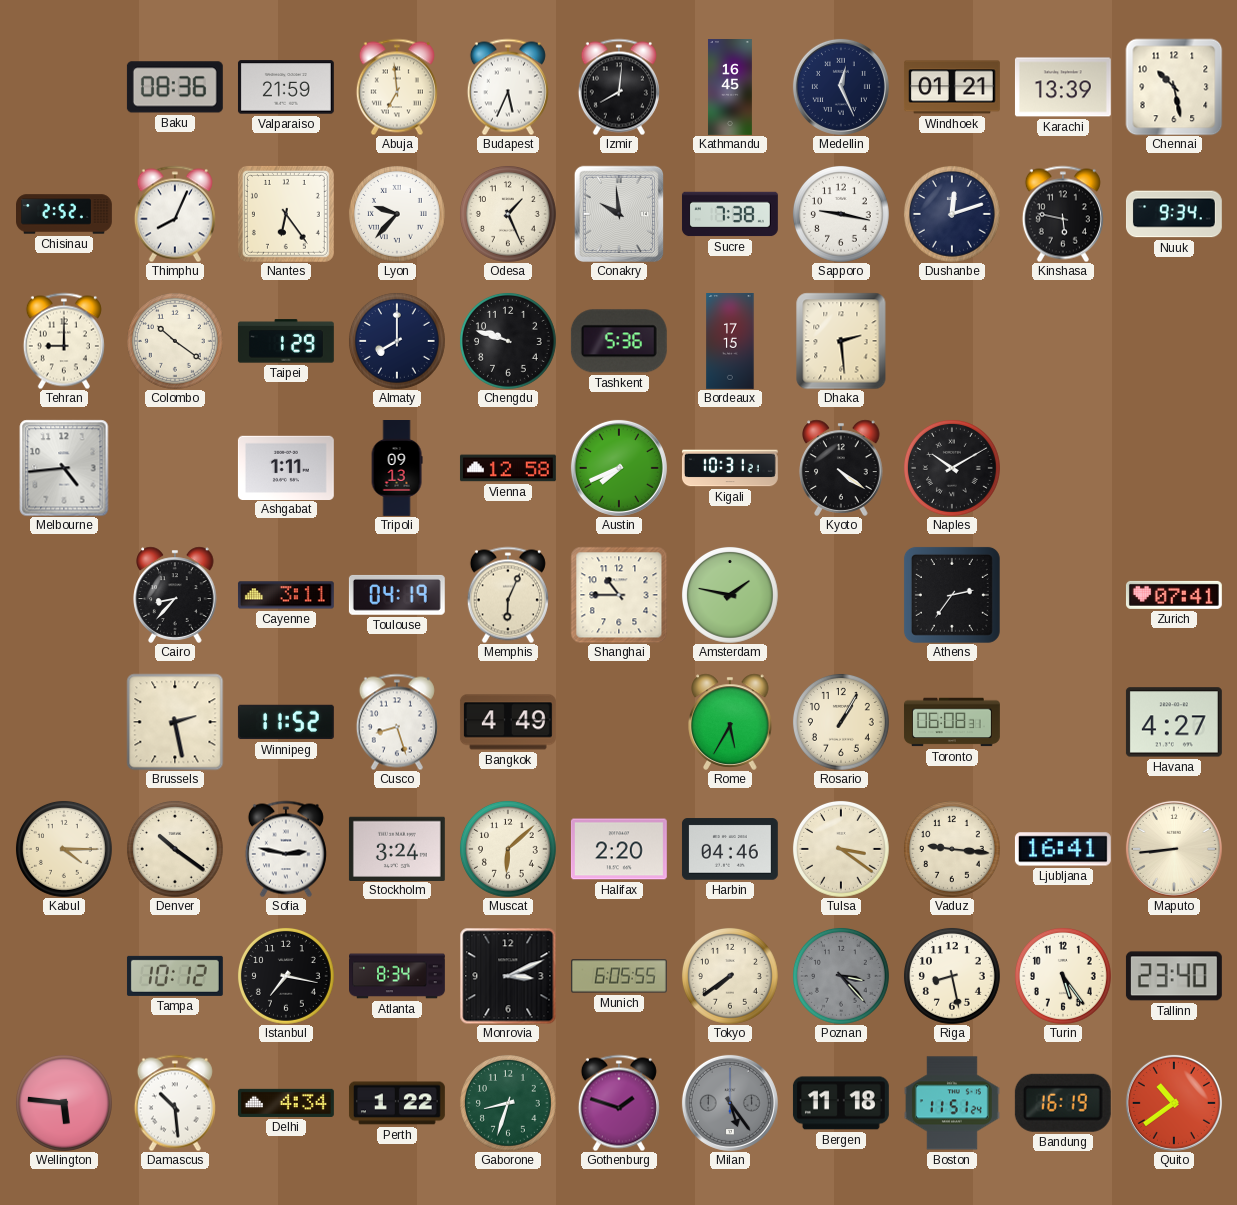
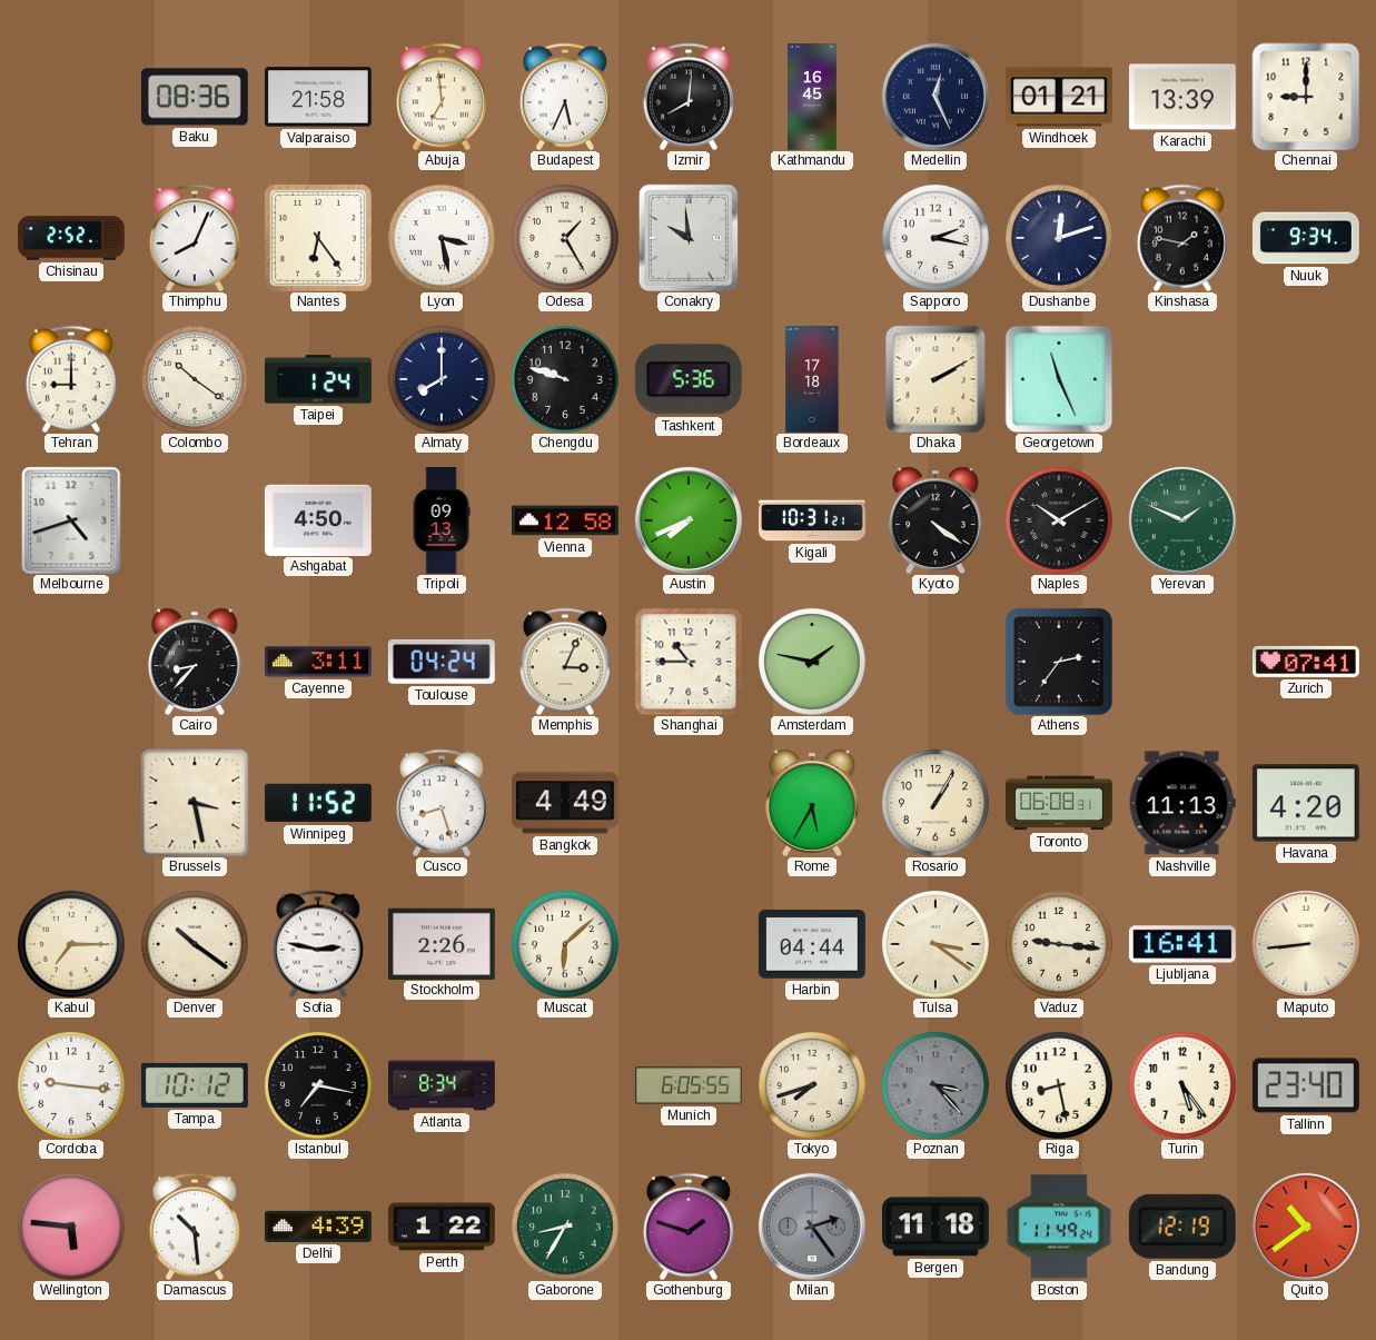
Valparaiso: 21:59 -> 21:58 (318, 97)
Chennai: 10:28 -> 9:00 (1306, 97)
Lyon: 9:37 -> 3:28 (442, 238)
Odesa: 1:26 -> 1:25 (565, 238)
Sucre: 7:38 -> none (730, 214)
Sapporo: 9:17 -> 2:17 (936, 238)
Kinshasa: 5:47 -> 1:47 (1182, 238)
Taipei: 1:29 -> 1:24 (318, 379)
Bordeaux: 17:15 -> 17:18 (812, 380)
Dhaka: 2:29 -> 2:10 (936, 379)
Georgetown: none -> 11:26 (1059, 379)
Melbourne: 4:44 -> 4:42 (71, 520)
Ashgabat: 1:11 -> 4:50 (318, 519)
Yerevan: none -> 1:49 (1182, 520)
Toulouse: 04:19 -> 04:24 (442, 662)
Memphis: 6:04 -> 3:04 (565, 662)
Brussels: 2:28 -> 3:28 (195, 803)
Nashville: none -> 11:13 (1182, 803)
Havana: 4:27 -> 4:20 (1306, 803)
Kabul: 4:15 -> 7:15 (71, 944)
Stockholm: 3:24 -> 2:26 (442, 943)
Halifax: 2:20 -> none (619, 849)
Harbin: 04:46 -> 04:44 (812, 944)
Cordoba: none -> 9:16 (71, 1085)
Monrovia: 3:11 -> none (508, 976)
Tokyo: 7:39 -> 7:42 (812, 1085)
Delhi: 4:34 -> 4:39 (318, 1227)
Gaborone: 8:33 -> 8:35 (565, 1227)
Milan: 5:24 -> 2:24 (812, 1227)
Boston: 11:51 -> 11:49 (1059, 1227)
Bandung: 16:19 -> 12:19 (1182, 1227)
